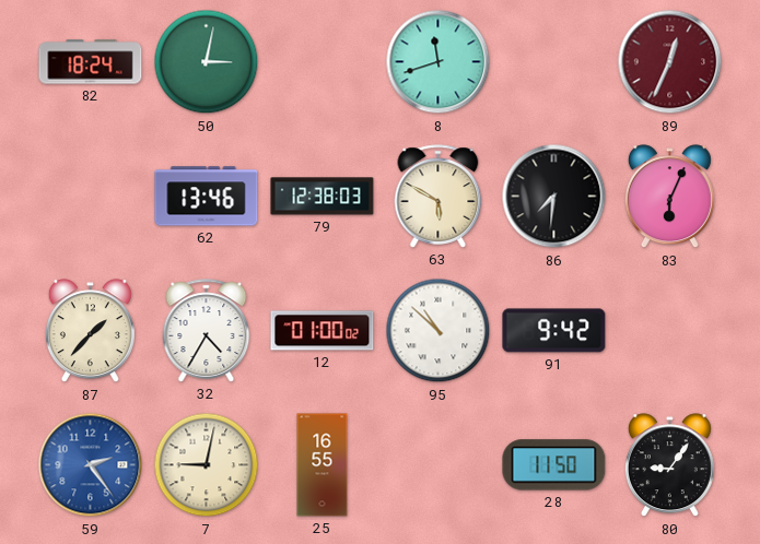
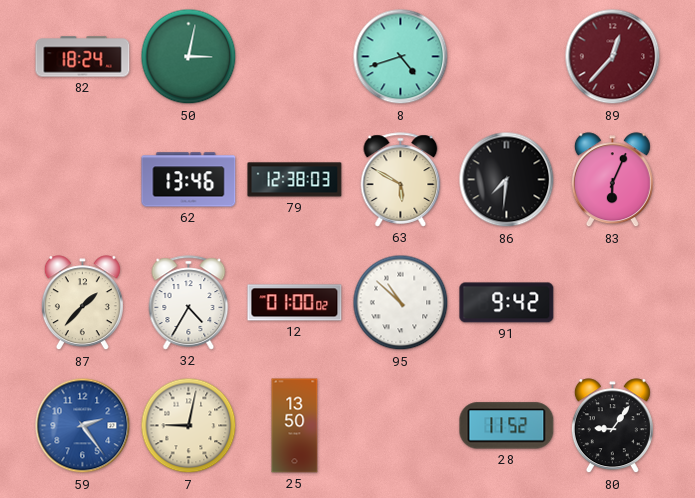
8: 11:42 -> 4:42 (401, 57)
89: 12:34 -> 12:37 (613, 57)
25: 16:55 -> 13:50 (295, 426)
28: 11:50 -> 11:52 (507, 426)
